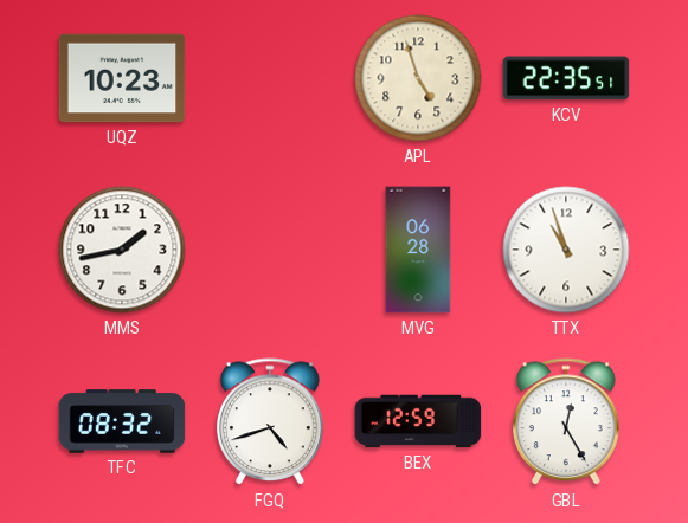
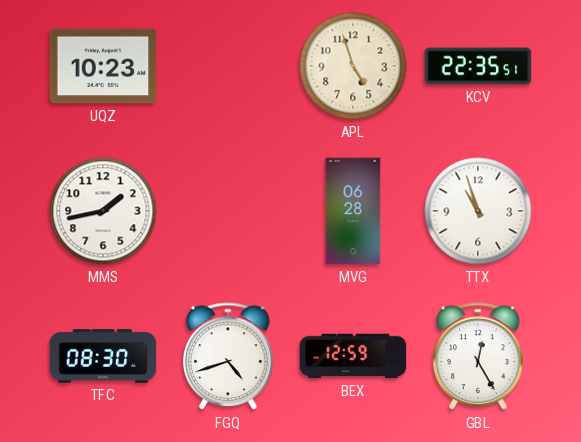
TFC: 08:32 -> 08:30 (103, 356)
